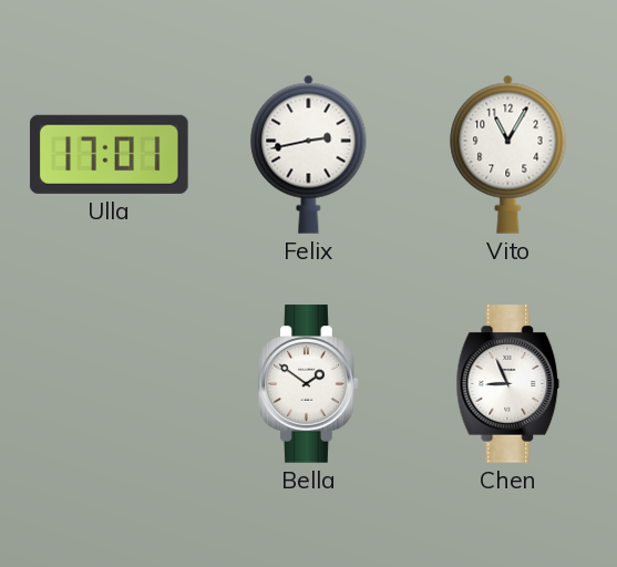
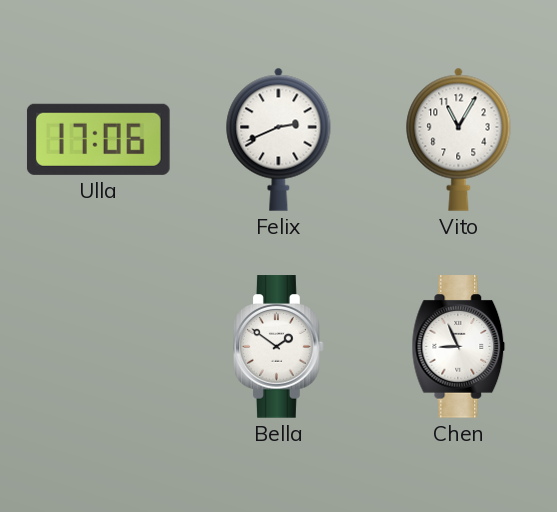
Ulla: 17:01 -> 17:06 (98, 139)
Felix: 2:43 -> 2:41 (279, 139)
